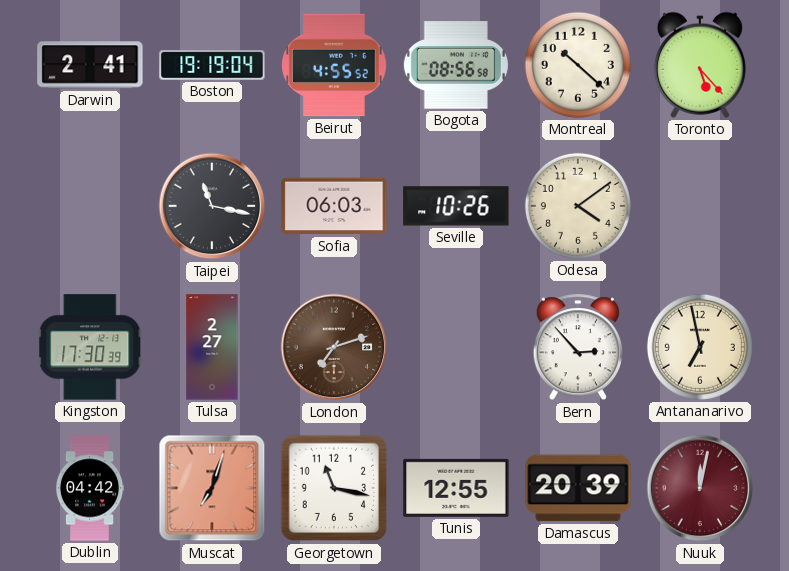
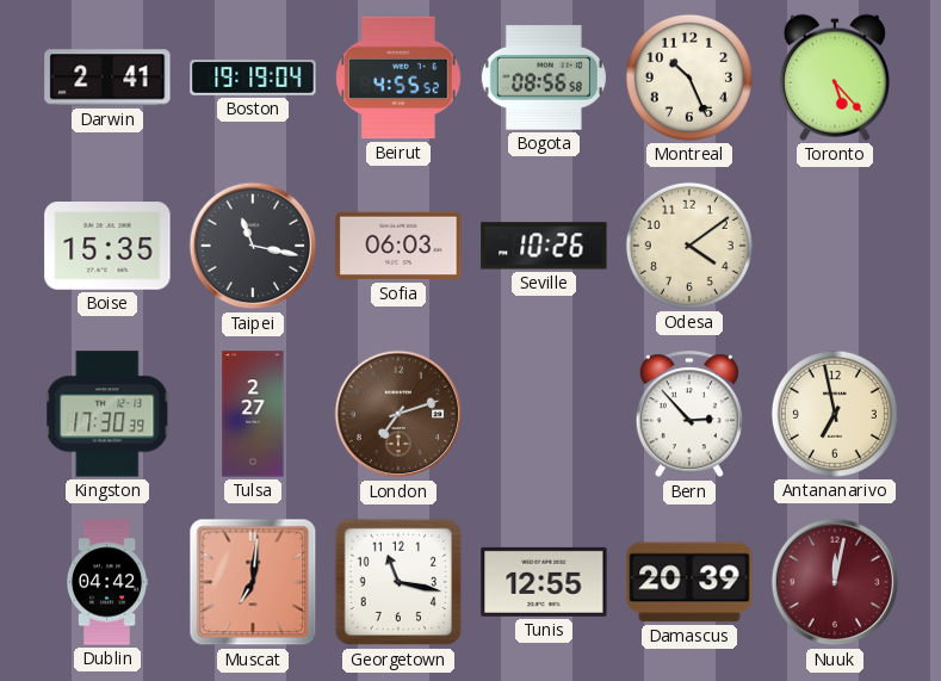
Montreal: 10:22 -> 10:26 (689, 78)
Boise: none -> 15:35 (107, 246)
Muscat: 7:03 -> 7:01 (253, 582)
